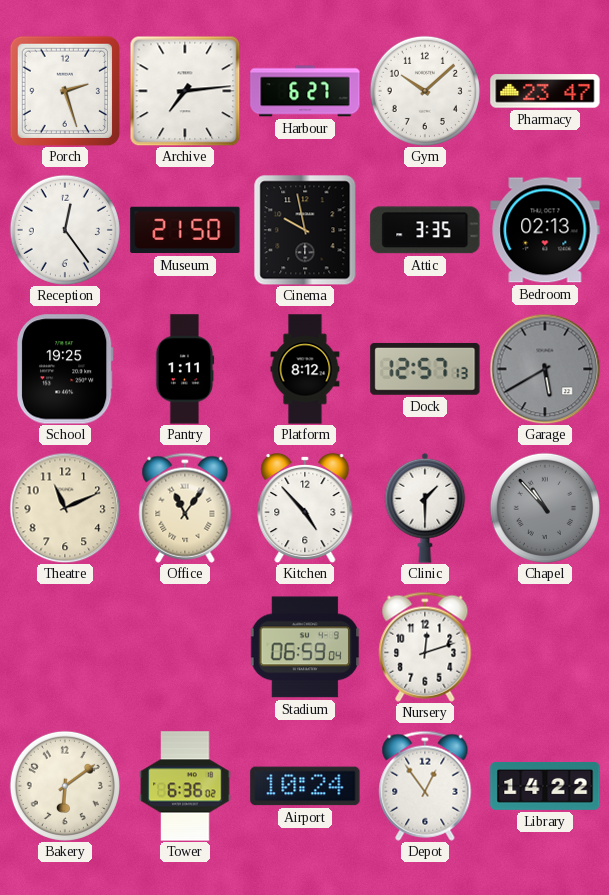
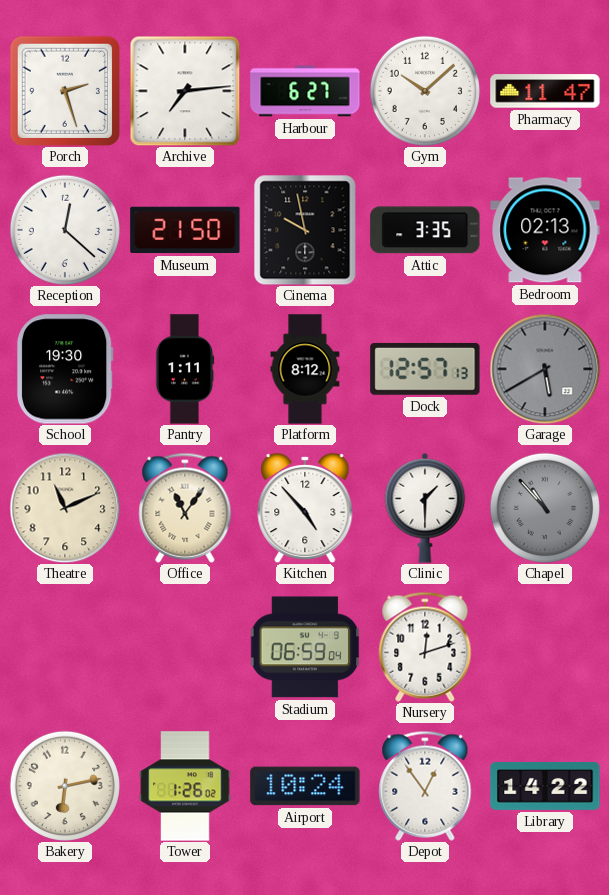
Pharmacy: 23:47 -> 11:47 (545, 91)
Reception: 12:24 -> 12:22 (65, 230)
School: 19:25 -> 19:30 (65, 369)
Bakery: 6:09 -> 6:13 (65, 786)
Tower: 6:36 -> 1:26 (185, 786)
